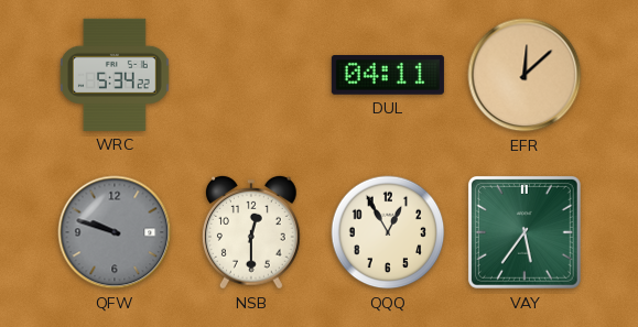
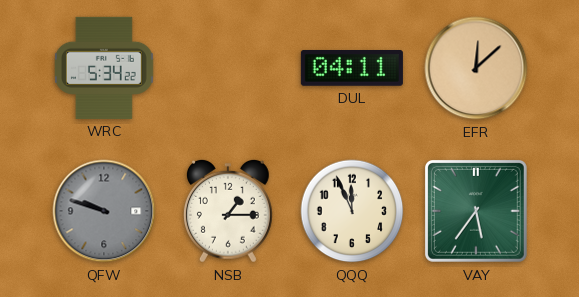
NSB: 12:30 -> 1:15 (229, 211)
QQQ: 12:55 -> 11:56 (352, 211)
